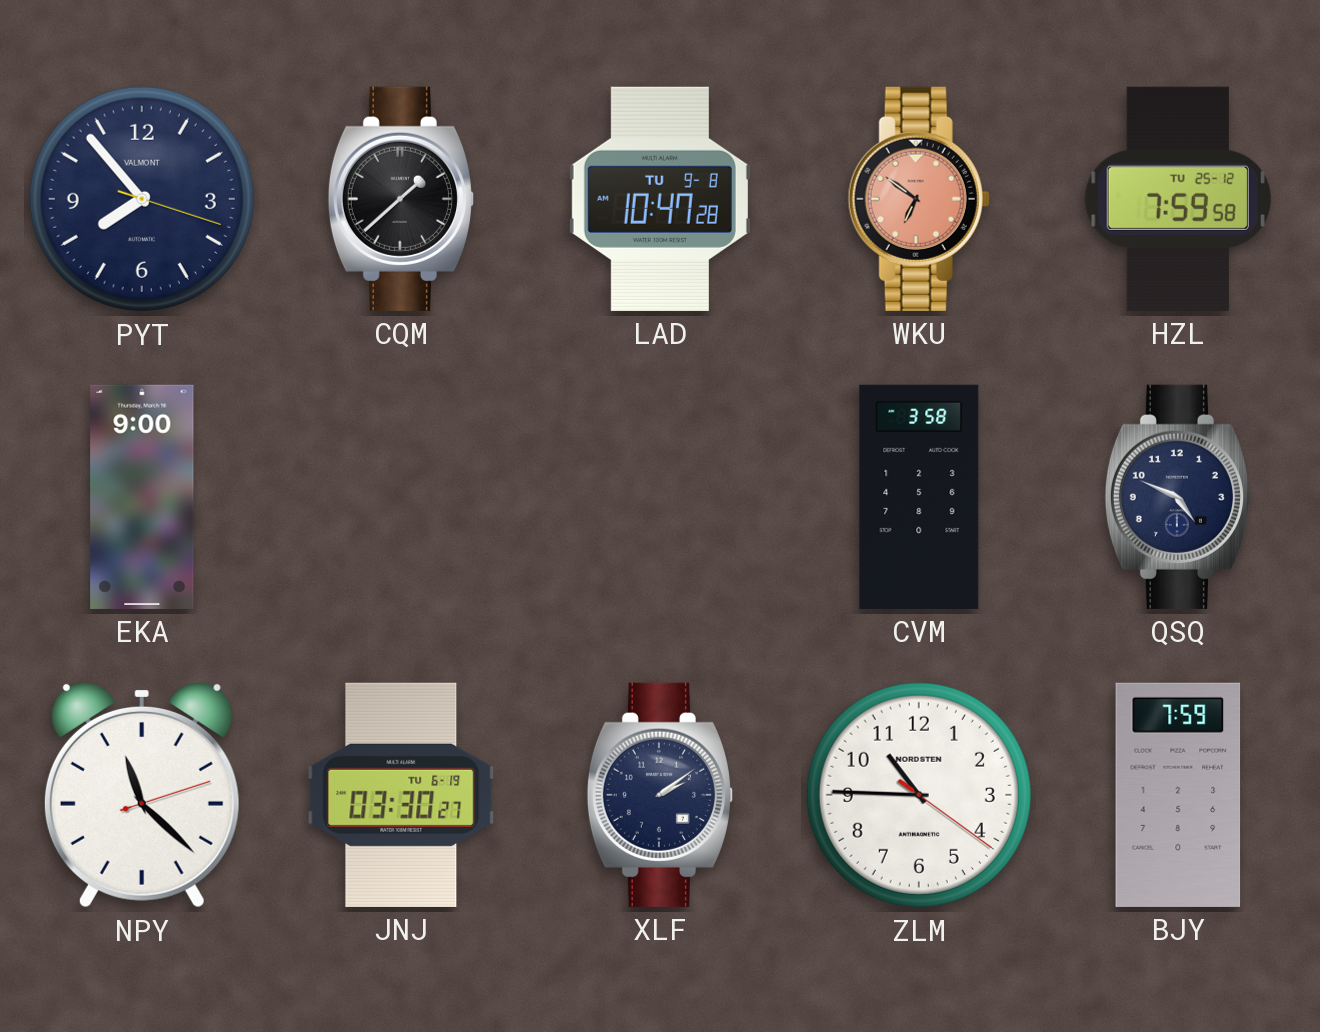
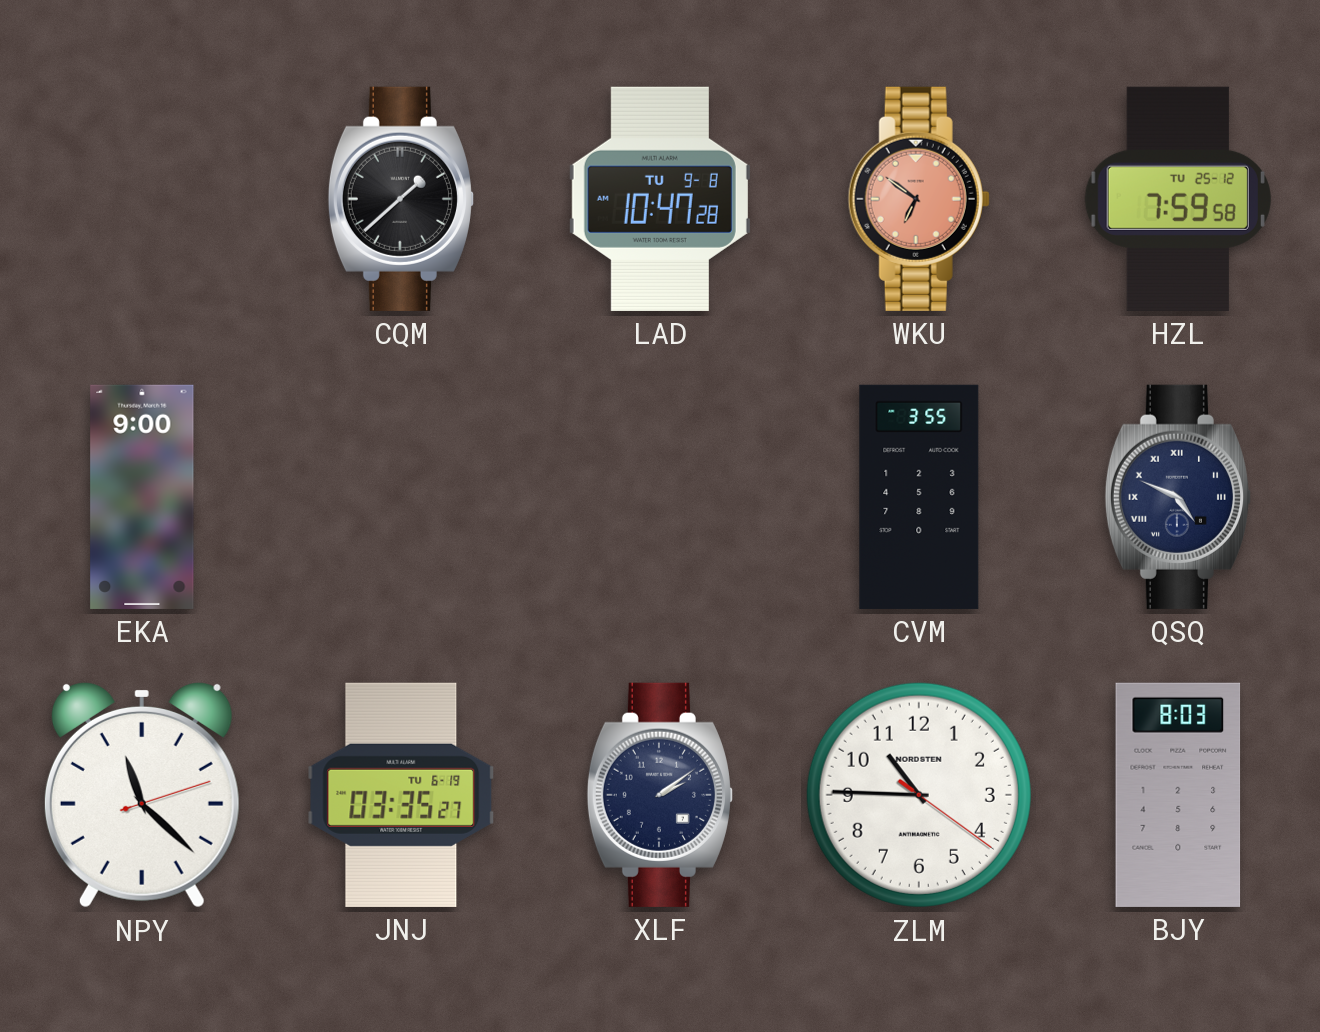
PYT: 7:53 -> none (142, 199)
CVM: 3:58 -> 3:55 (919, 497)
QSQ numerals: Arabic -> Roman (1178, 497)
JNJ: 03:30 -> 03:35 (401, 795)
BJY: 7:59 -> 8:03 (1178, 795)
